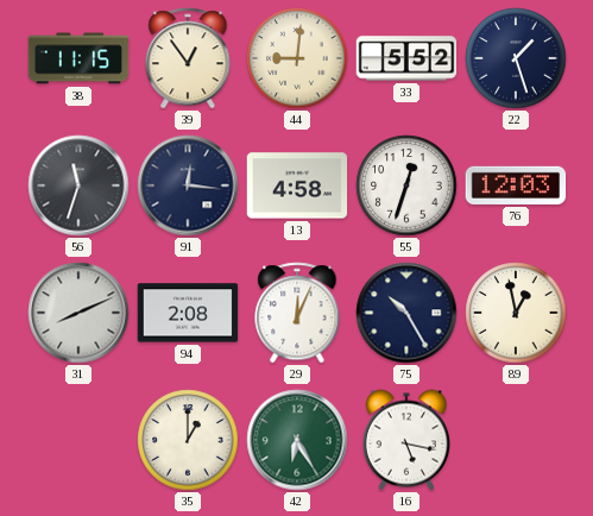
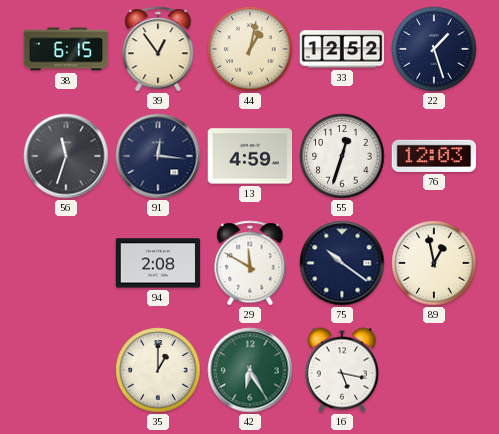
38: 11:15 -> 6:15 (66, 49)
44: 9:01 -> 1:02 (250, 49)
33: 5:52 -> 12:52 (342, 49)
13: 4:58 -> 4:59 (250, 156)
31: 8:11 -> none (78, 313)
29: 12:04 -> 11:50 (250, 263)
75: 10:25 -> 10:21 (342, 263)
